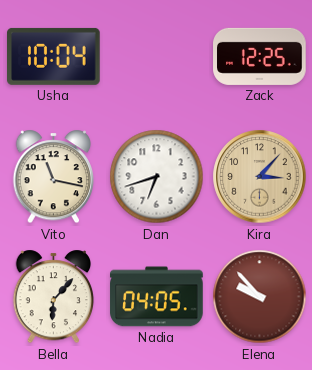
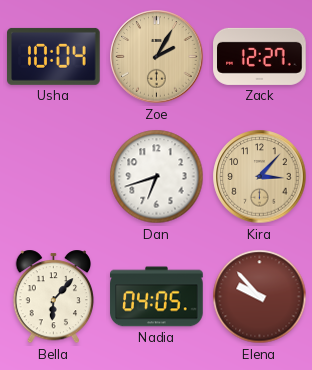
Zoe: none -> 2:05 (157, 57)
Zack: 12:25 -> 12:27 (260, 56)
Vito: 11:17 -> none (54, 177)
